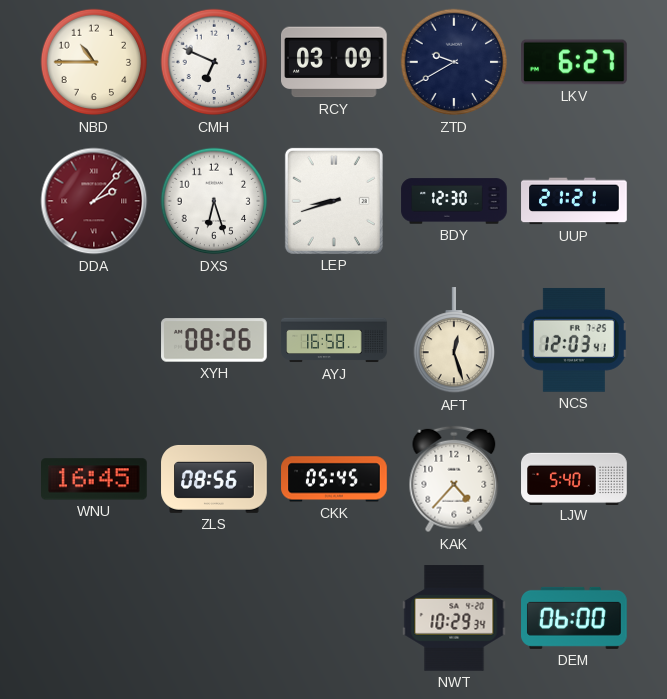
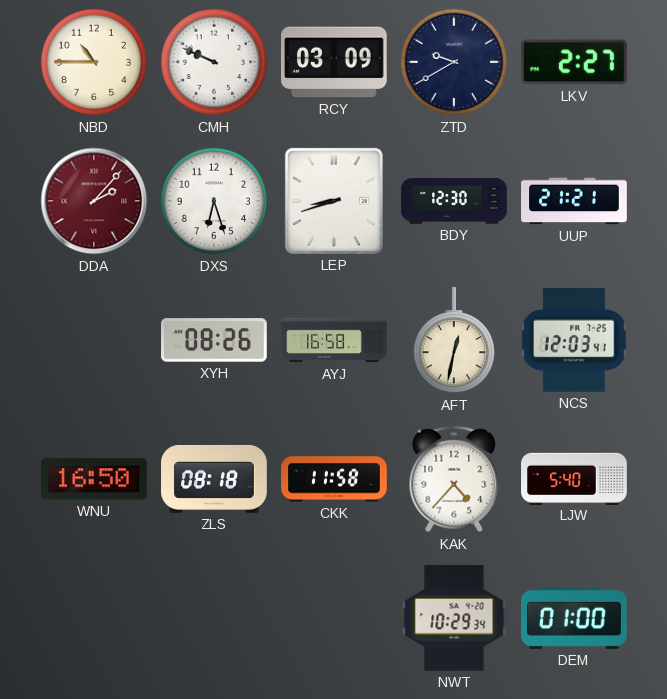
CMH: 6:49 -> 9:49 (214, 62)
LKV: 6:27 -> 2:27 (575, 62)
AFT: 12:27 -> 12:32 (453, 341)
WNU: 16:45 -> 16:50 (95, 479)
ZLS: 08:56 -> 08:18 (214, 479)
CKK: 05:45 -> 11:58 (334, 479)
DEM: 06:00 -> 01:00 (574, 618)
